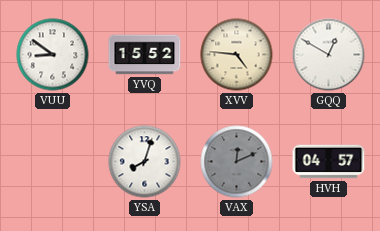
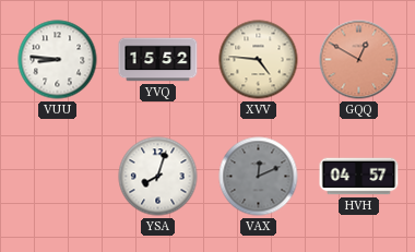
VUU: 8:51 -> 8:46 (58, 60)
GQQ dial: white -> salmon (359, 60)
